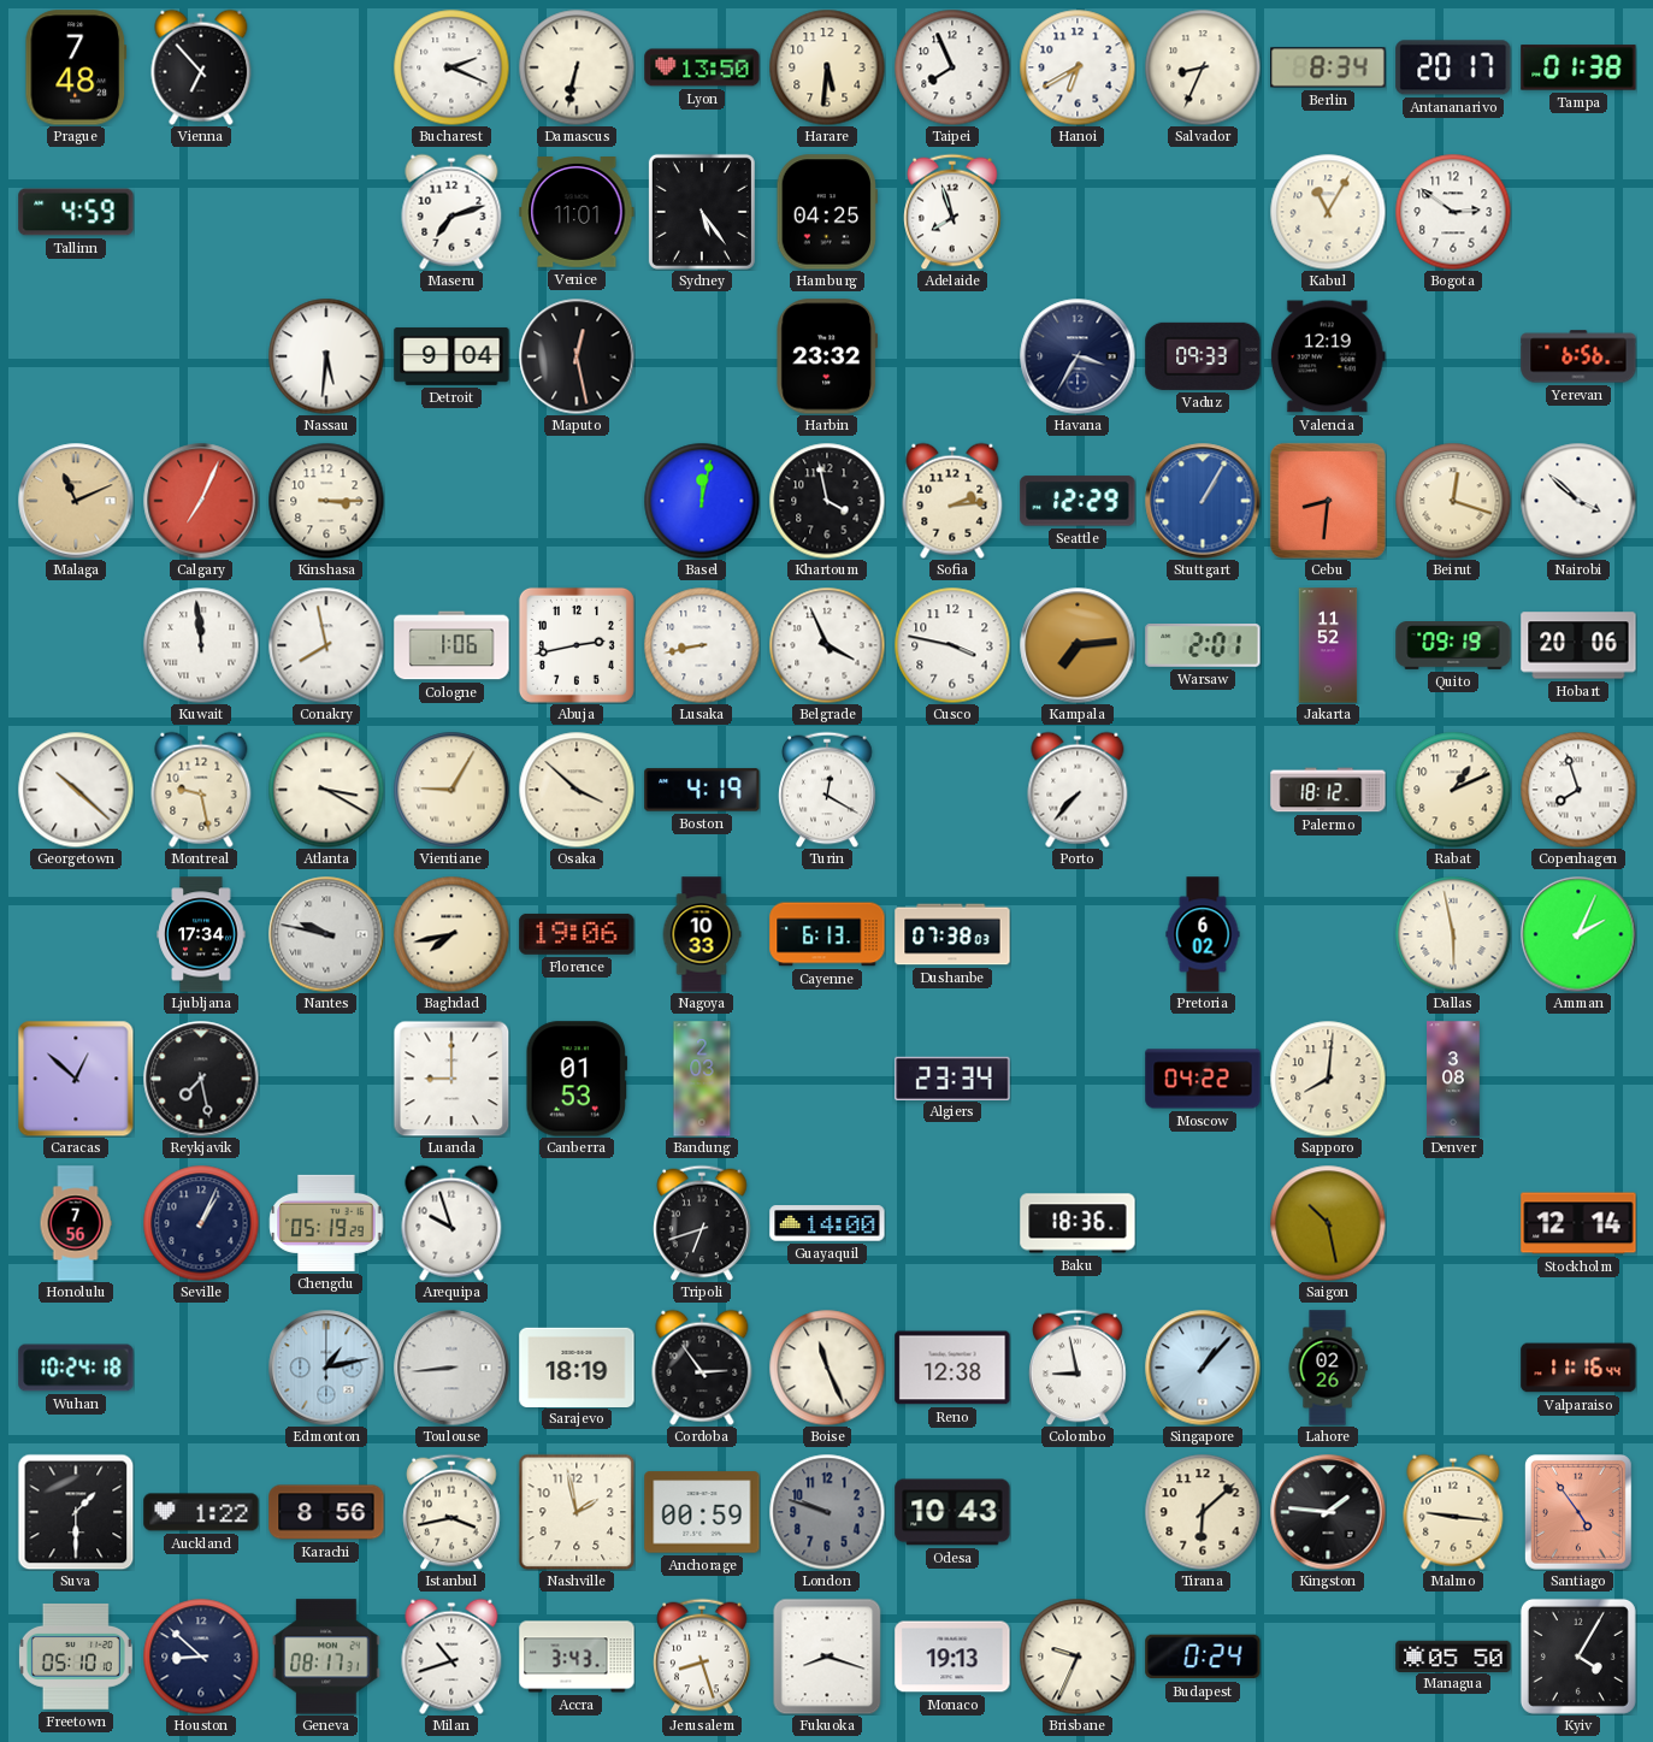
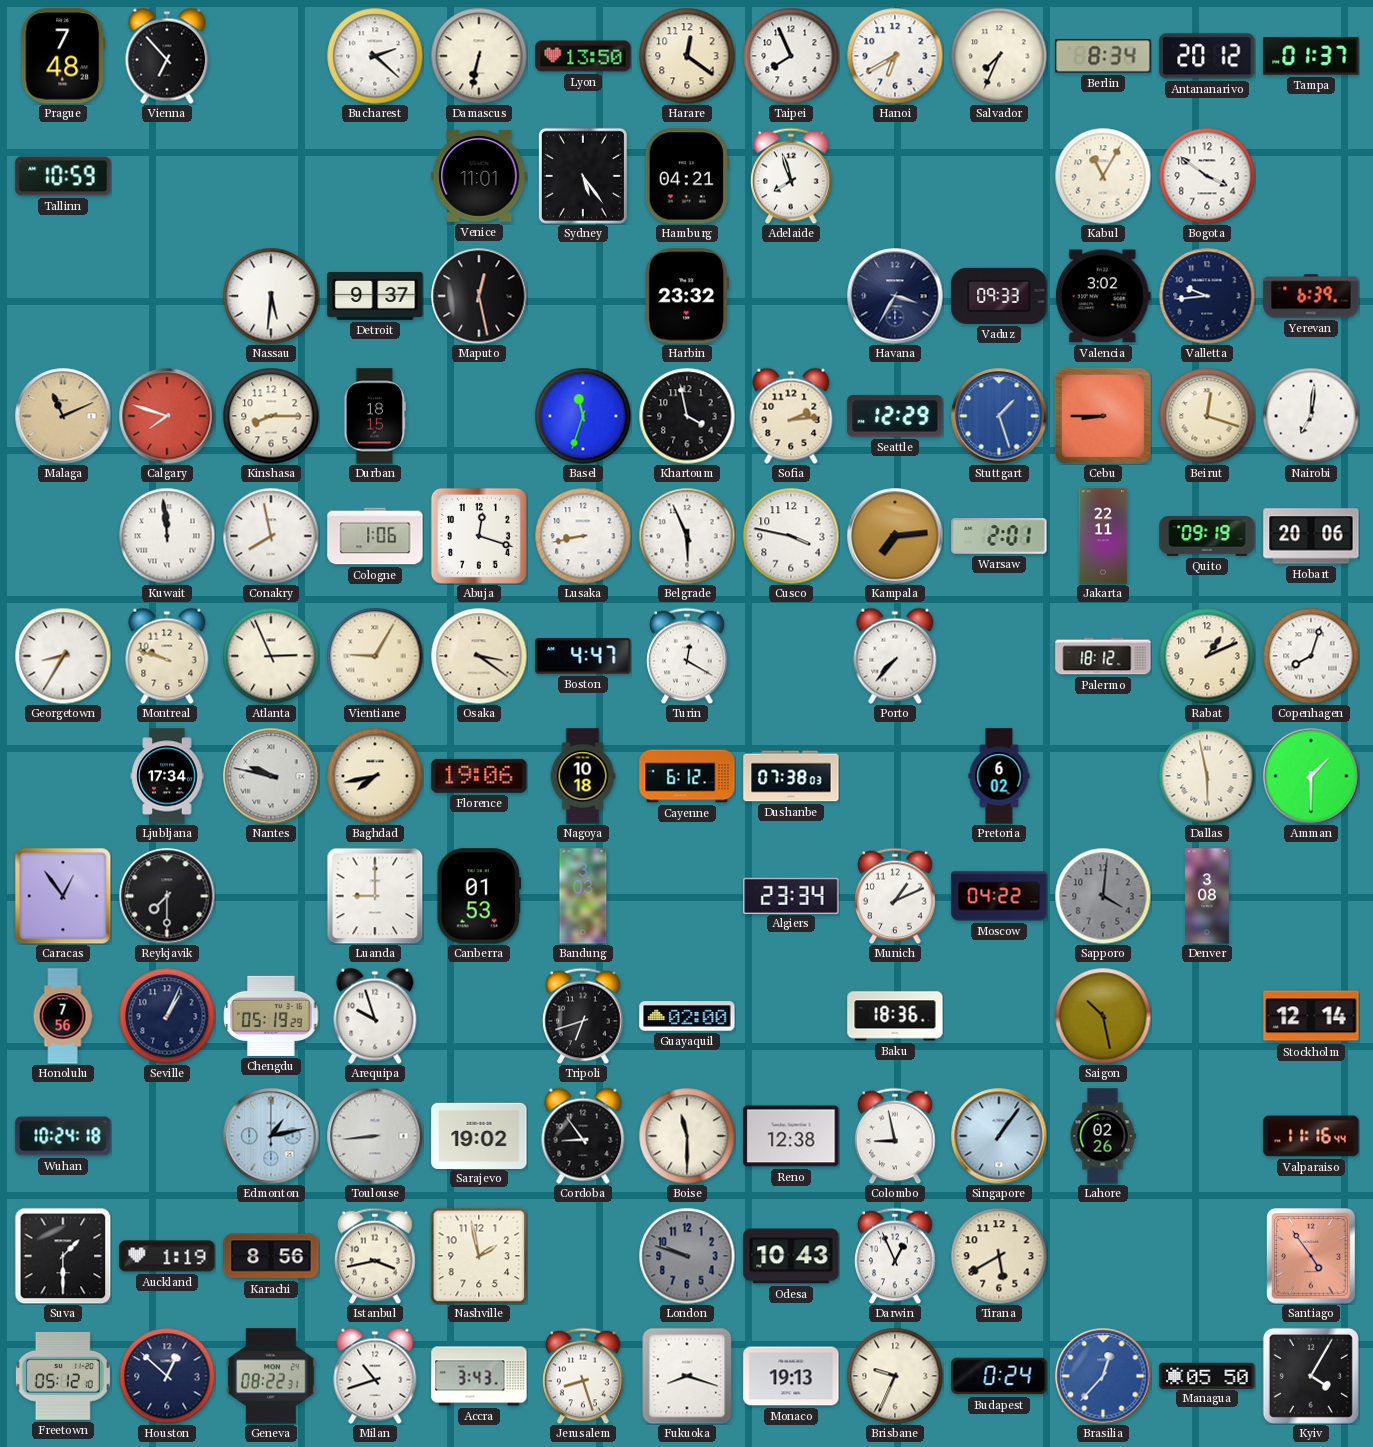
Bucharest: 2:19 -> 2:22 (375, 56)
Harare: 5:31 -> 12:21 (687, 56)
Salvador: 8:34 -> 7:34 (999, 56)
Antananarivo: 20:17 -> 20:12 (1207, 56)
Tampa: 01:38 -> 01:37 (1311, 56)
Tallinn: 4:59 -> 10:59 (63, 176)
Maseru: 7:12 -> none (451, 212)
Hamburg: 04:25 -> 04:21 (687, 176)
Bogota: 2:51 -> 3:51 (1207, 176)
Detroit: 9:04 -> 9:37 (375, 296)
Valencia: 12:19 -> 3:02 (1103, 296)
Valletta: none -> 9:44 (1207, 296)
Yerevan: 6:56 -> 6:39 (1311, 296)
Calgary: 7:04 -> 7:48 (167, 416)
Kinshasa: 3:15 -> 8:15 (271, 416)
Durban: none -> 18:15 (375, 416)
Basel: 12:02 -> 11:33 (583, 416)
Stuttgart: 1:05 -> 1:27 (999, 416)
Cebu: 8:31 -> 8:45 (1103, 416)
Nairobi: 3:52 -> 7:01 (1311, 416)
Abuja: 2:43 -> 12:18 (479, 536)
Belgrade: 3:56 -> 5:56 (687, 536)
Jakarta: 11:52 -> 22:11 (1103, 536)
Georgetown: 10:22 -> 8:35 (63, 656)
Montreal: 9:28 -> 9:48 (167, 656)
Atlanta: 3:20 -> 2:56 (271, 656)
Osaka: 3:52 -> 3:21 (479, 656)
Boston: 4:19 -> 4:47 (583, 656)
Copenhagen: 7:57 -> 8:03 (1311, 656)
Nagoya: 10:33 -> 10:18 (583, 776)
Cayenne: 6:13 -> 6:12 (687, 776)
Amman: 2:04 -> 1:30 (1311, 776)
Caracas: 12:52 -> 12:54 (63, 896)
Reykjavik: 7:28 -> 7:30 (167, 896)
Bandung: 2:03 -> 3:03 (583, 896)
Munich: none -> 1:11 (895, 896)
Sapporo: 8:01 -> 4:01 (1103, 896)
Sapporo dial: cream -> grey (1103, 896)
Guayaquil: 14:00 -> 02:00 (687, 1016)
Sarajevo: 18:19 -> 19:02 (479, 1135)
Cordoba: 2:54 -> 8:54 (583, 1136)
Boise: 11:26 -> 11:30 (687, 1136)
Singapore: 1:07 -> 1:06 (999, 1136)
Auckland: 1:22 -> 1:19 (167, 1256)
Anchorage: 00:59 -> none (702, 1512)
Darwin: none -> 12:56 (895, 1256)
Tirana: 6:08 -> 5:40 (999, 1256)
Kingston: 1:46 -> none (1328, 1512)
Malmo: 9:16 -> none (1453, 1512)
Freetown: 05:10 -> 05:12 (63, 1376)
Houston: 8:52 -> 12:52 (167, 1376)
Geneva: 08:17 -> 08:22 (271, 1376)
Brasilia: none -> 12:37 (1103, 1376)
